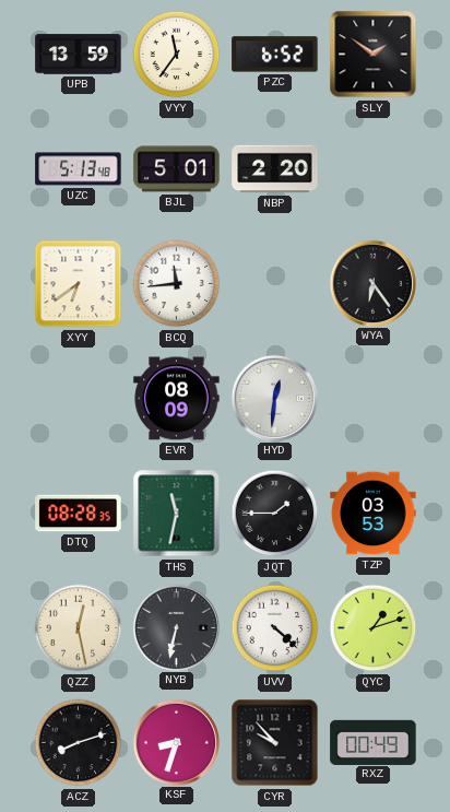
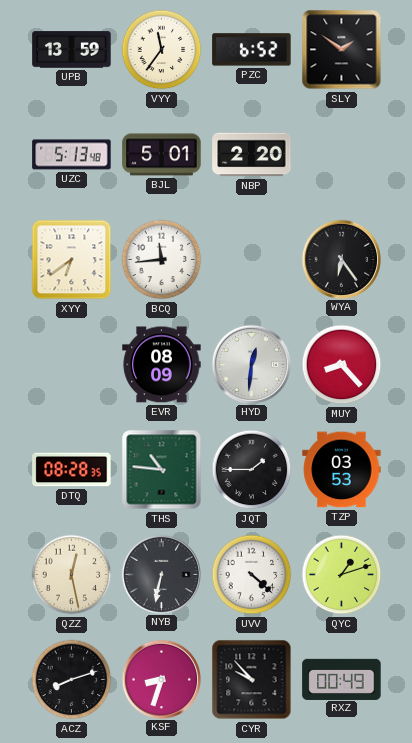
MUY: none -> 8:23 (342, 365)
THS: 11:32 -> 10:46 (162, 470)
